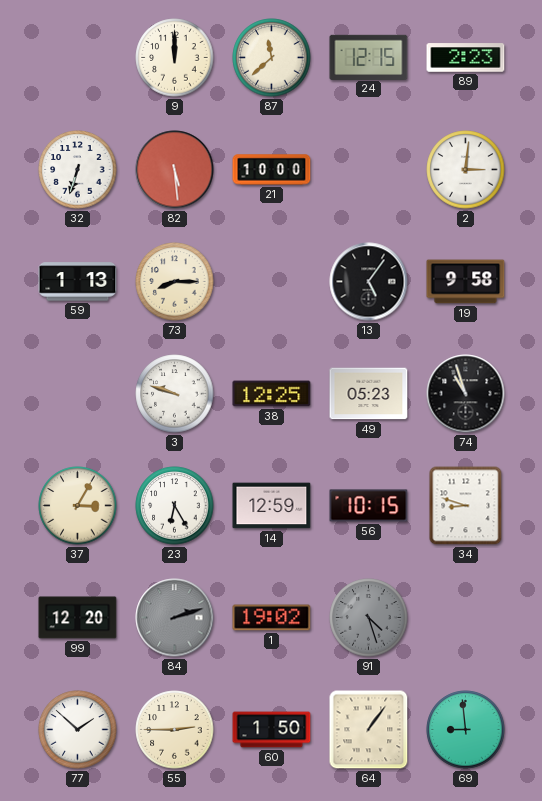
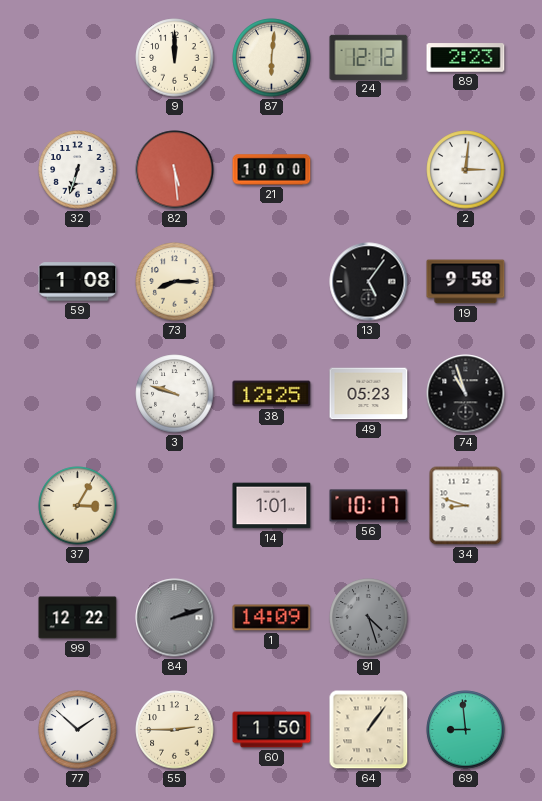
87: 11:38 -> 6:01 (272, 58)
24: 12:15 -> 12:12 (369, 57)
59: 1:13 -> 1:08 (78, 282)
23: 6:25 -> none (175, 506)
14: 12:59 -> 1:01 (272, 506)
56: 10:15 -> 10:17 (369, 506)
99: 12:20 -> 12:22 (78, 618)
1: 19:02 -> 14:09 (272, 618)
